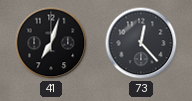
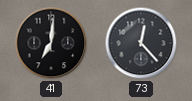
41: 7:03 -> 7:01 (51, 43)
